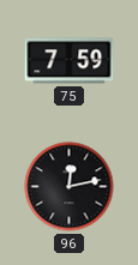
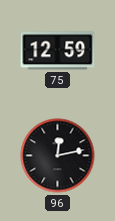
75: 7:59 -> 12:59 (58, 51)
